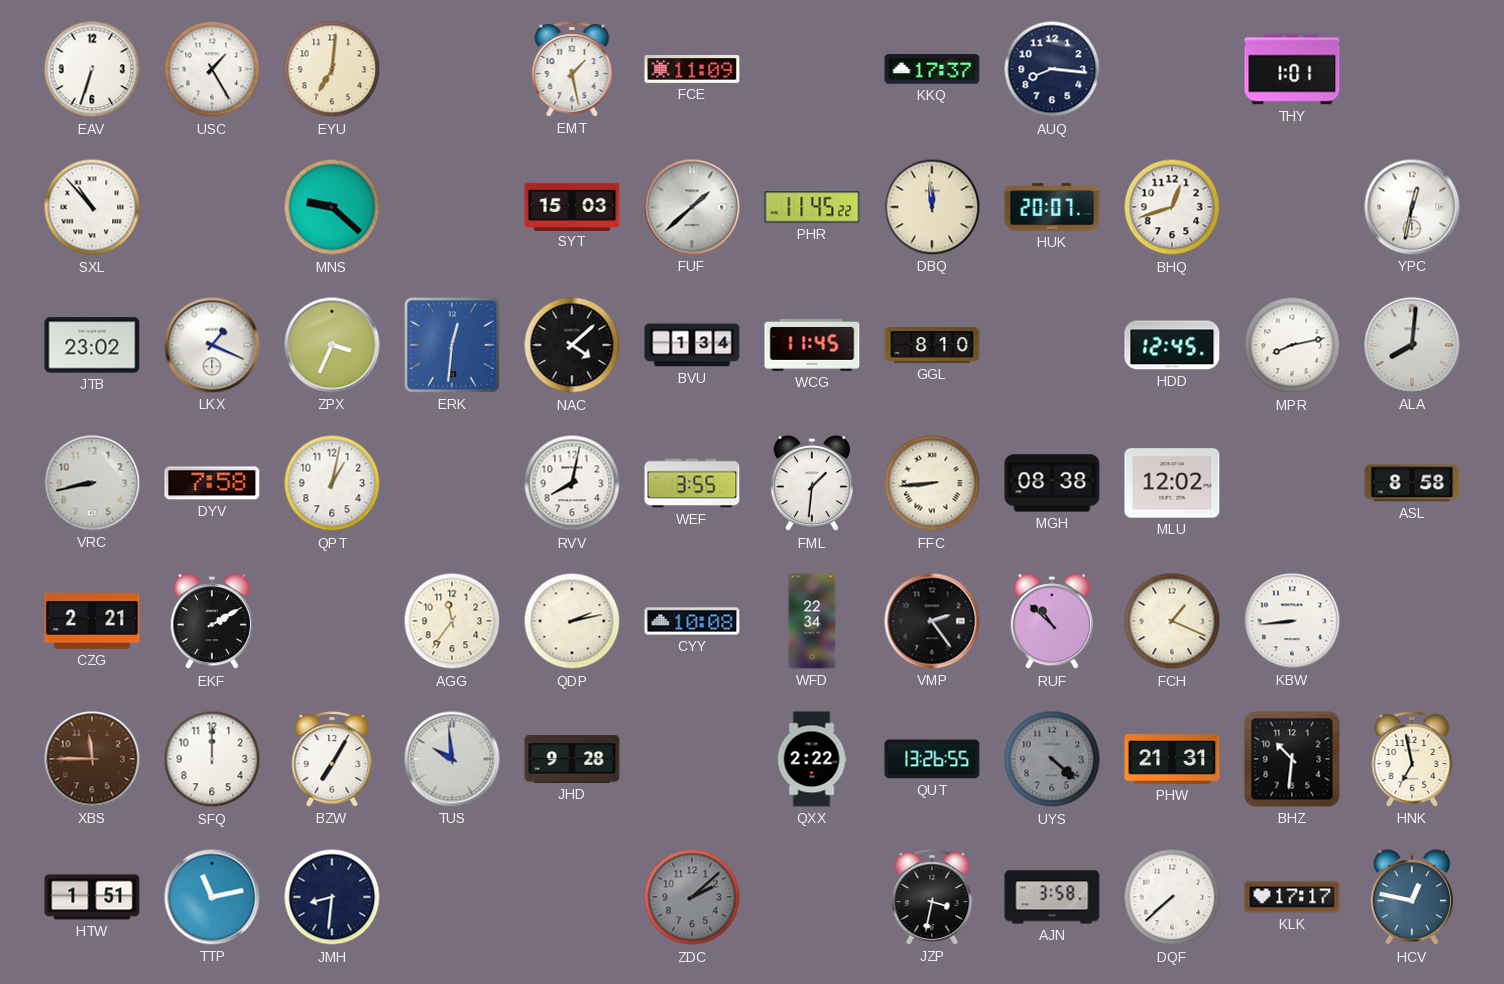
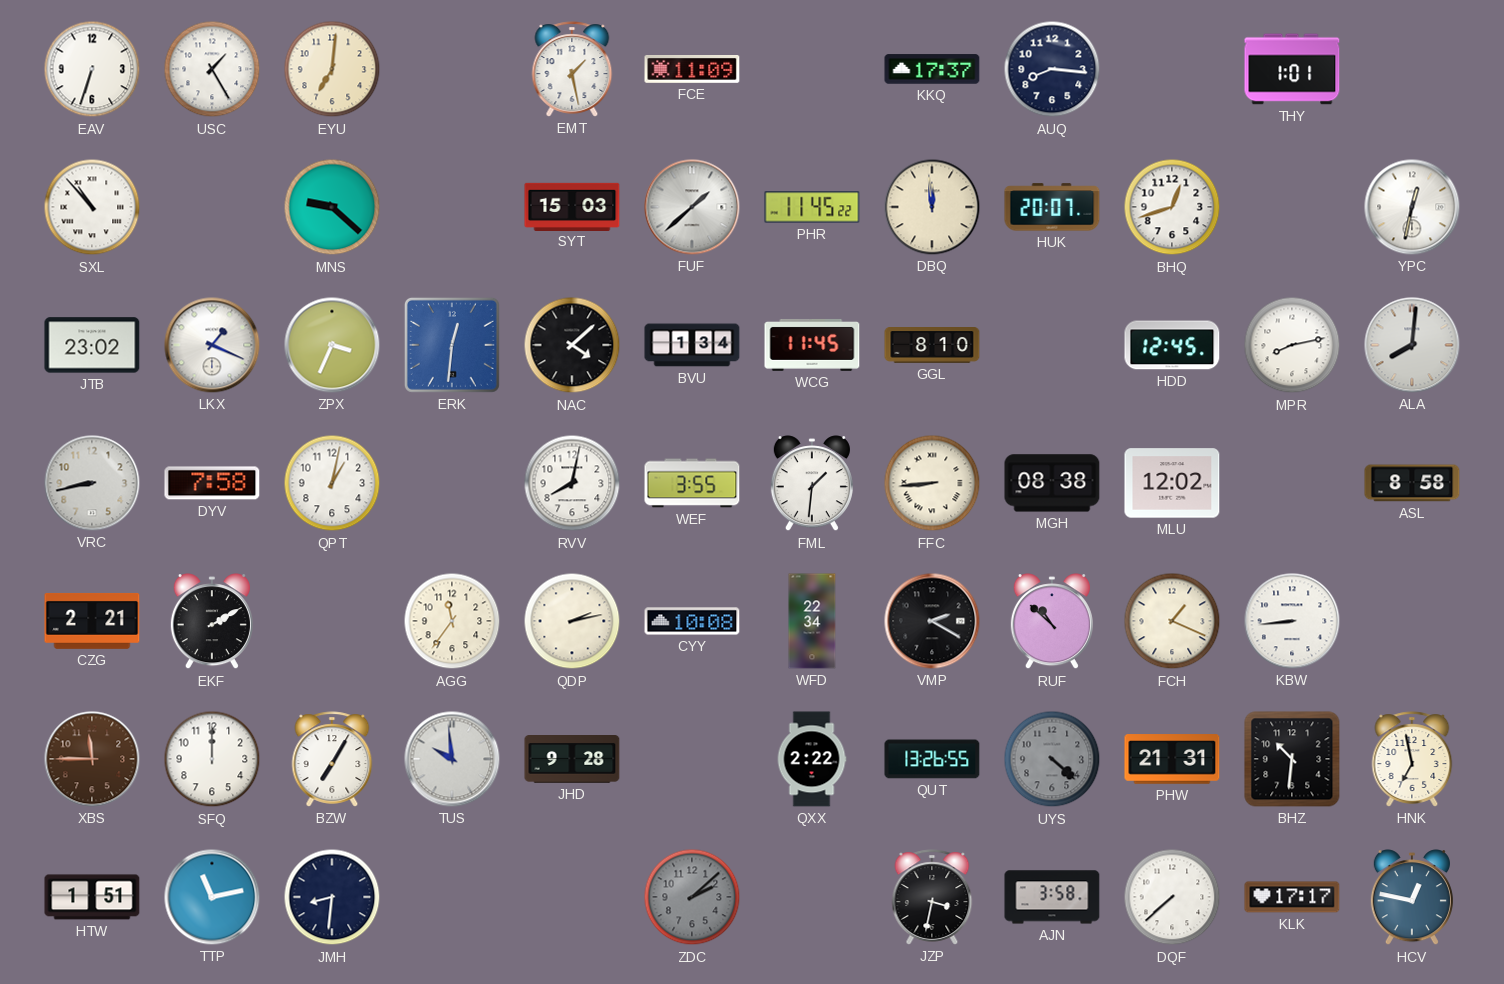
VMP: 2:24 -> 2:20 (932, 621)
